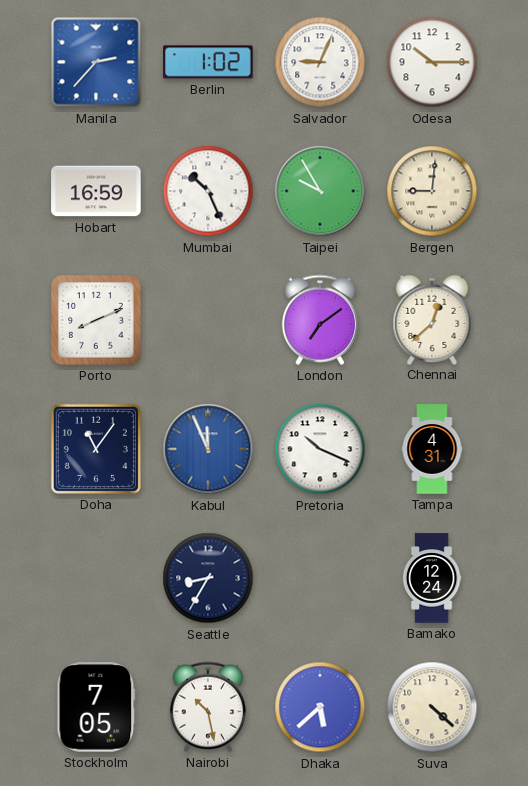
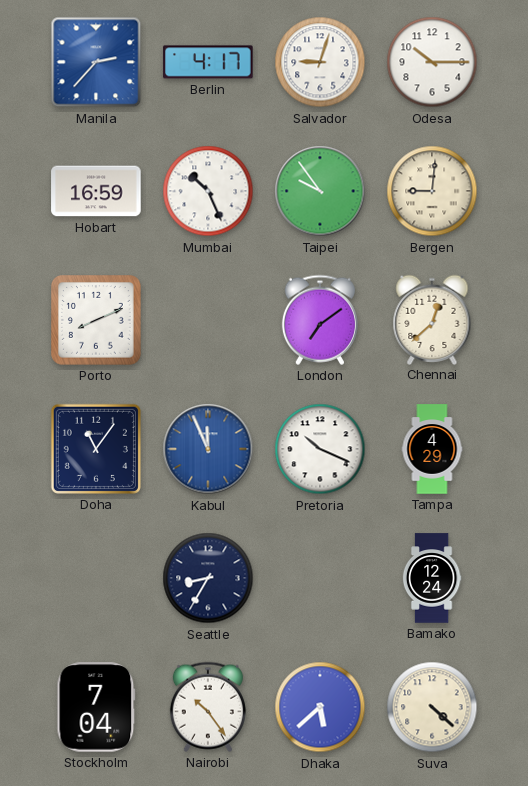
Berlin: 1:02 -> 4:17 (208, 62)
Salvador: 9:04 -> 9:03 (320, 62)
Taipei: 9:55 -> 9:54 (320, 191)
Tampa: 4:31 -> 4:29 (432, 449)
Stockholm: 7:05 -> 7:04 (96, 707)
Nairobi: 10:28 -> 10:24 (208, 707)
